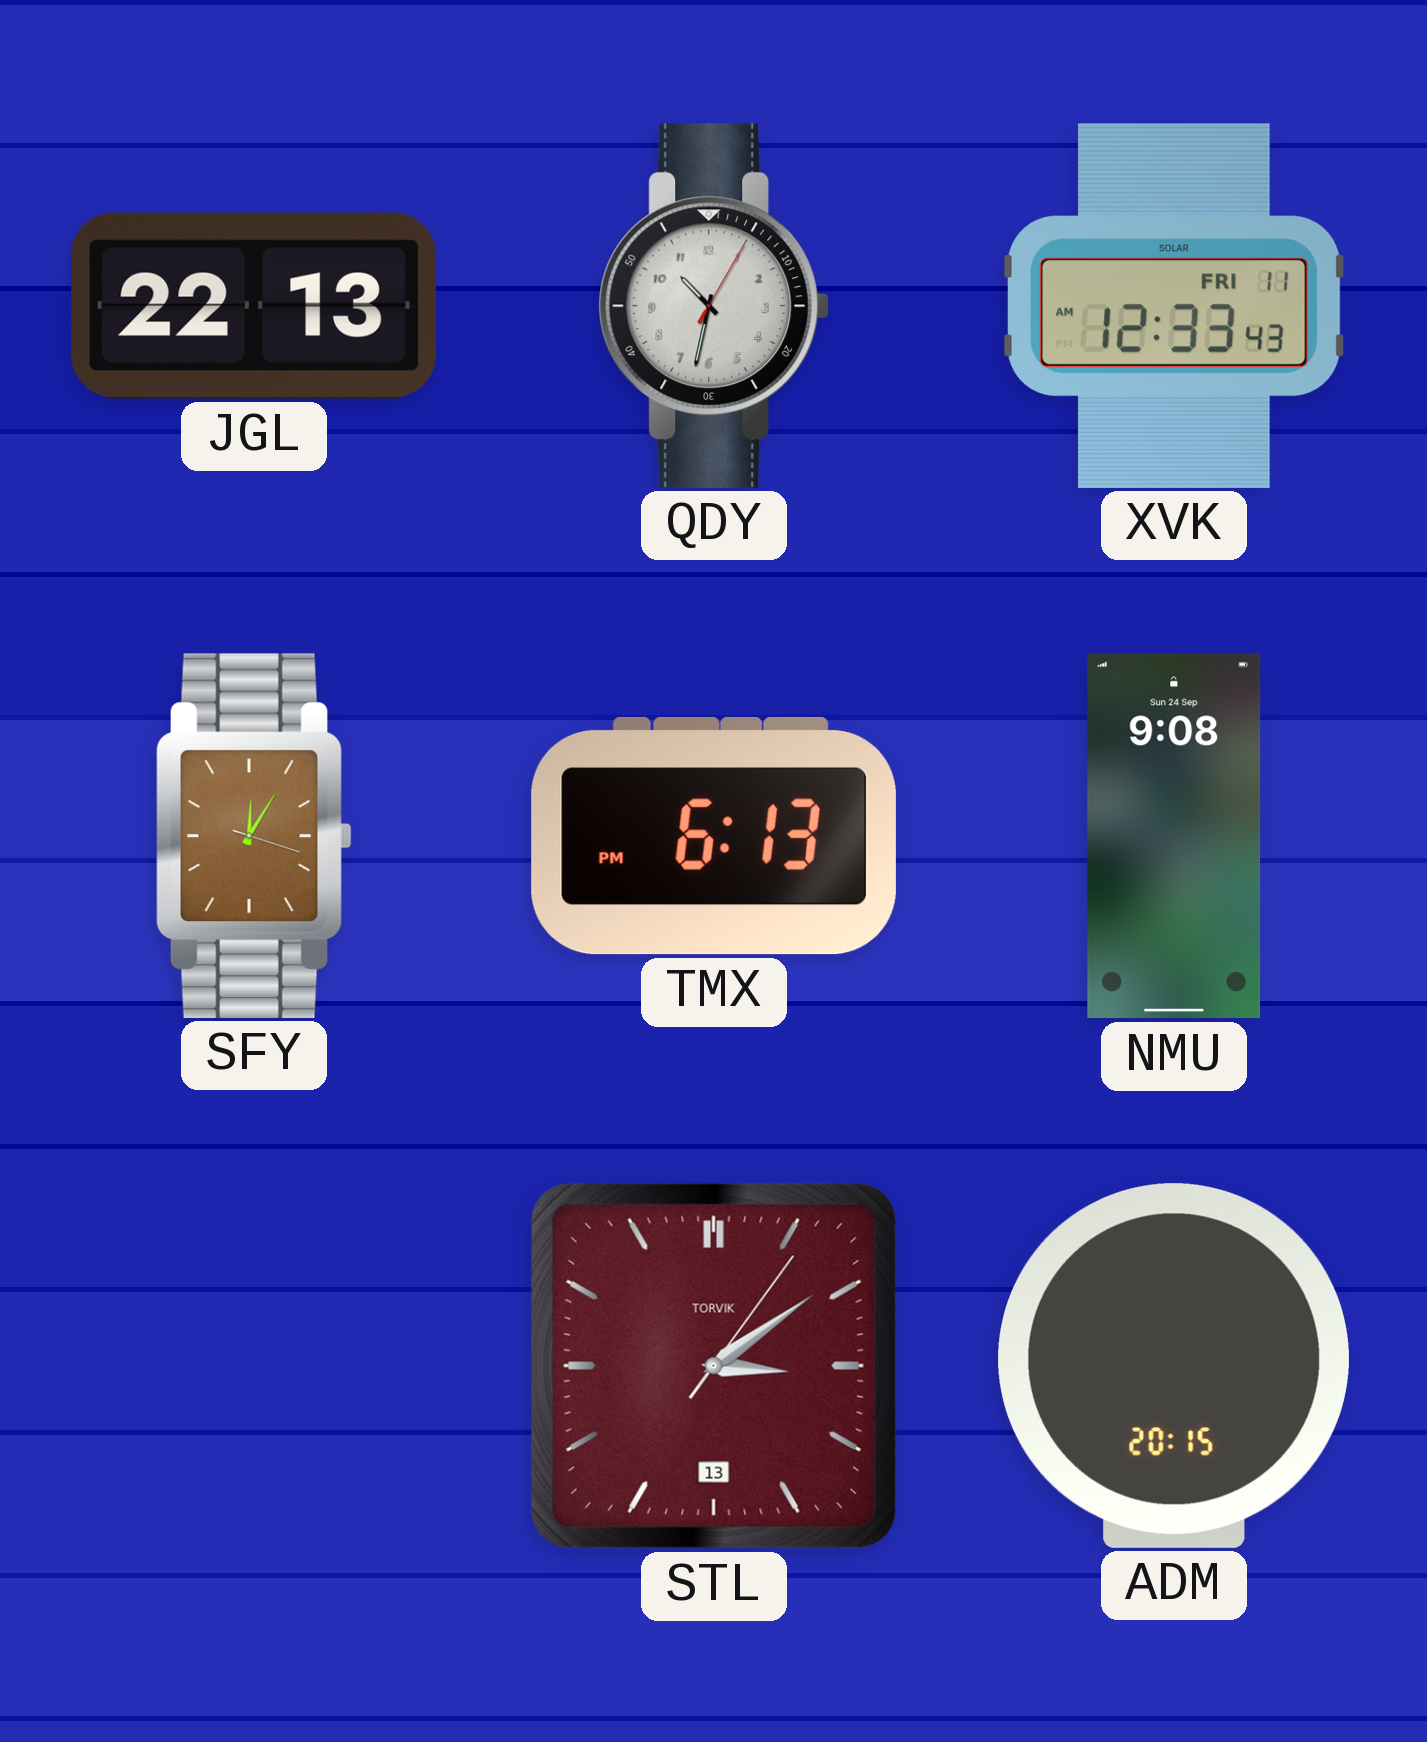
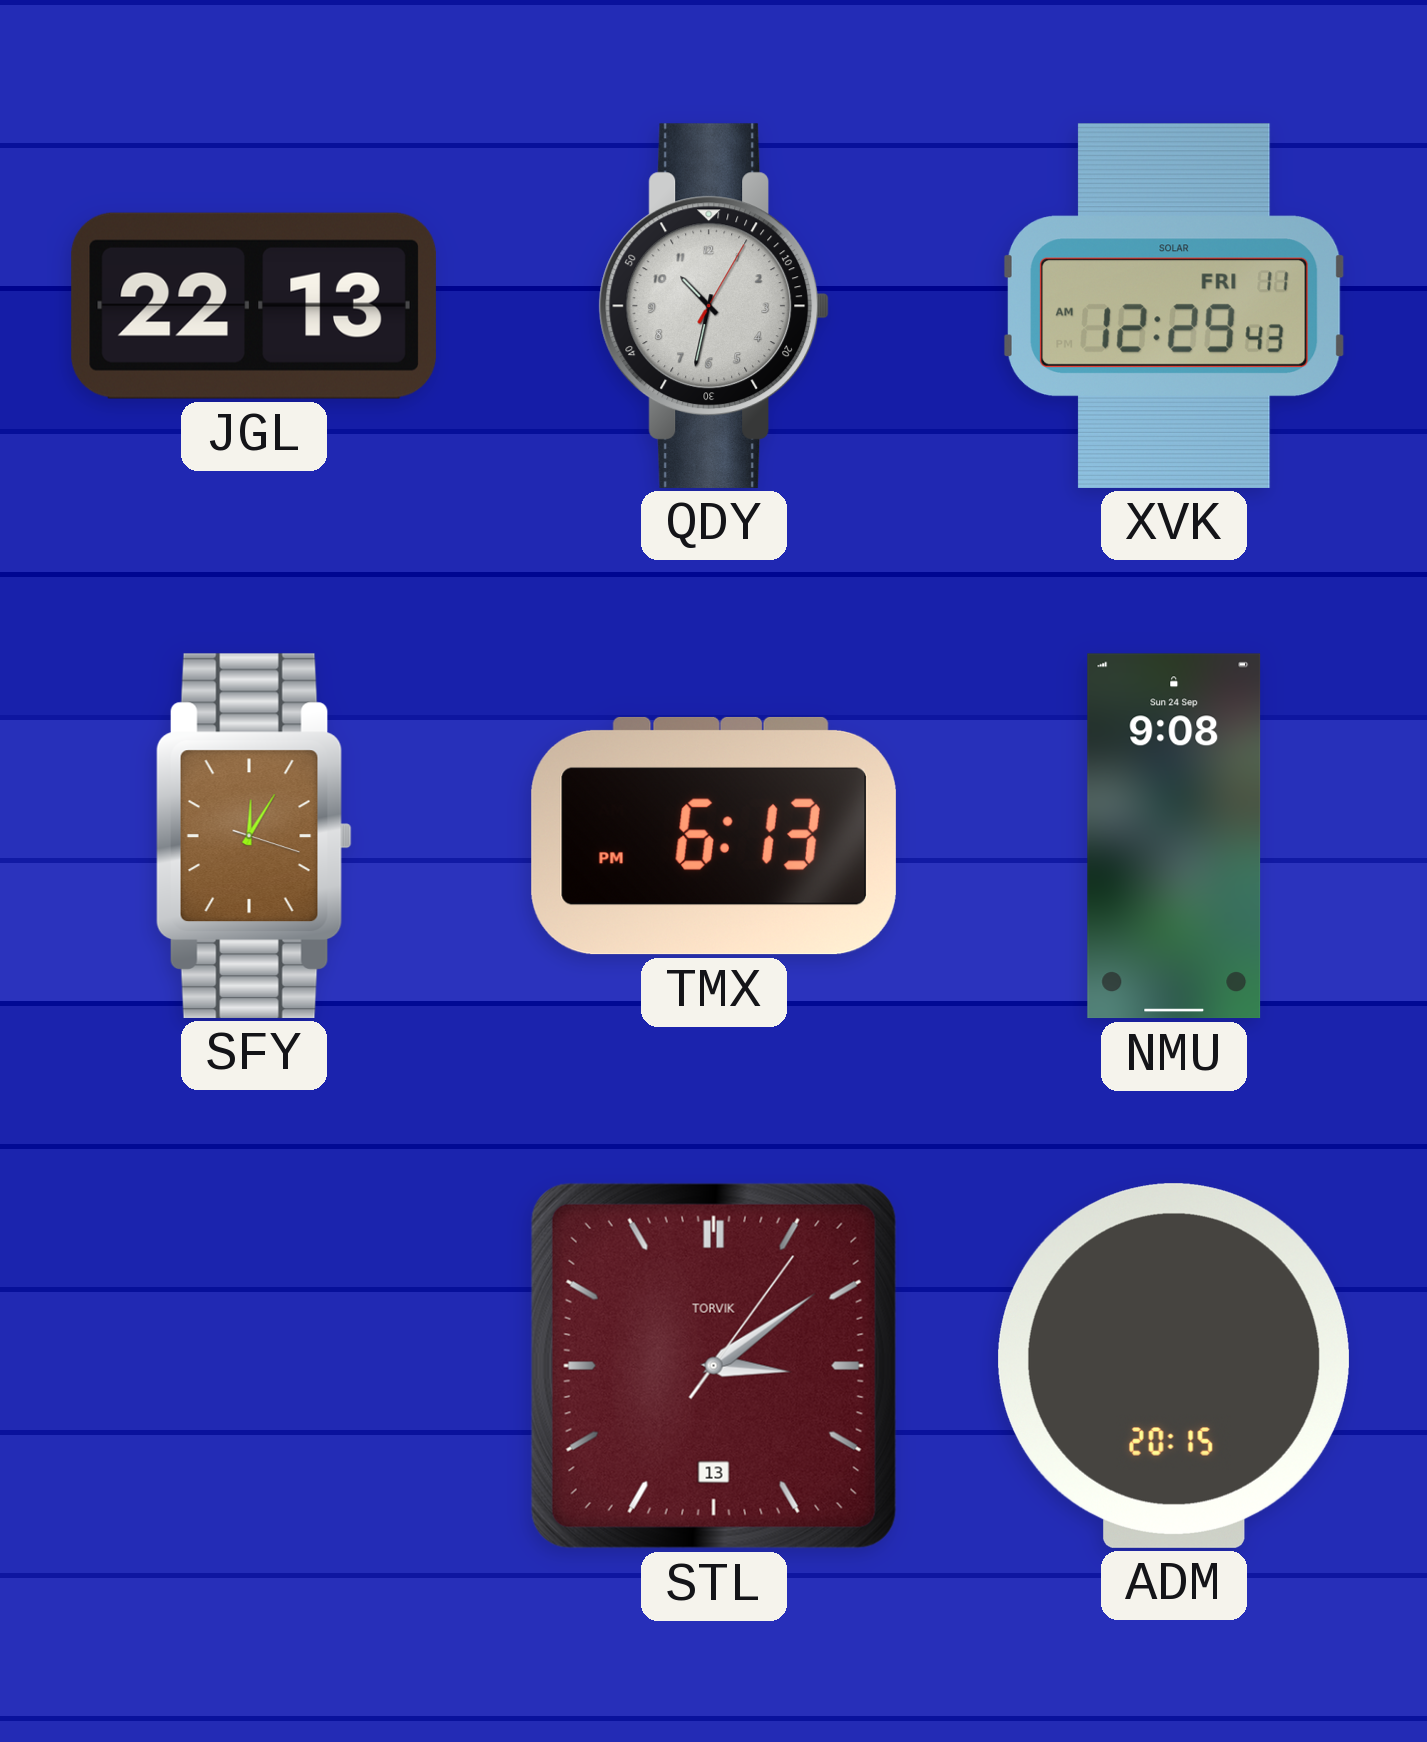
XVK: 12:33 -> 12:29 (1174, 306)
